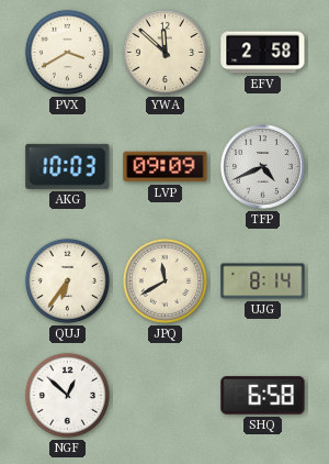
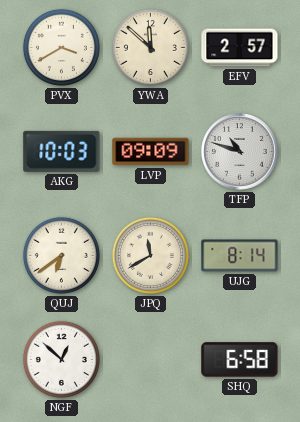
EFV: 2:58 -> 2:57 (240, 48)
TFP: 4:41 -> 10:48 (240, 152)
QUJ: 6:36 -> 6:39 (61, 255)
